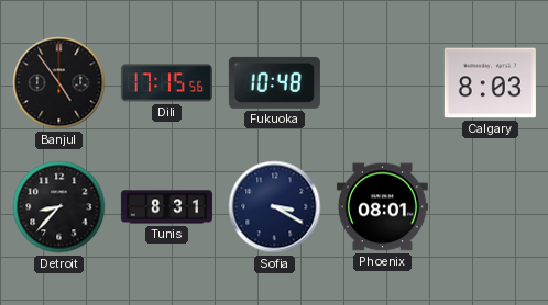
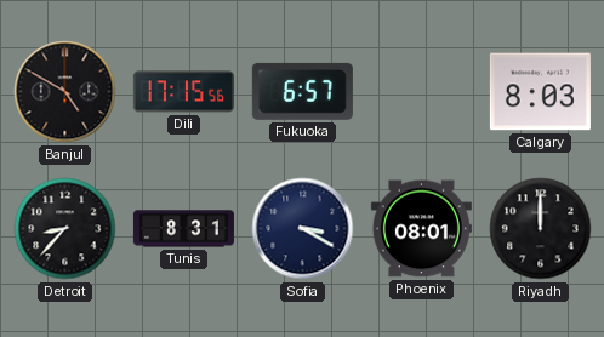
Banjul: 4:54 -> 4:50 (65, 92)
Fukuoka: 10:48 -> 6:57 (302, 91)
Riyadh: none -> 12:00 (541, 229)
